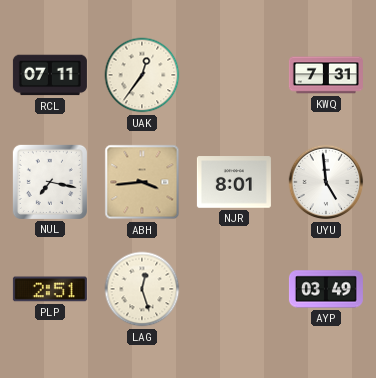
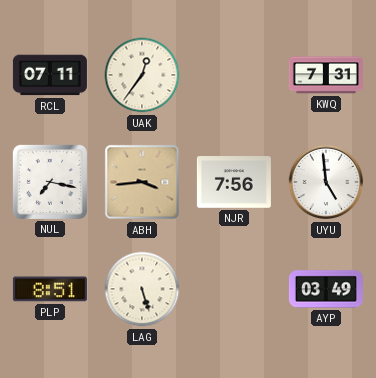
NJR: 8:01 -> 7:56 (234, 182)
PLP: 2:51 -> 8:51 (50, 289)
LAG: 12:27 -> 5:27 (142, 289)
